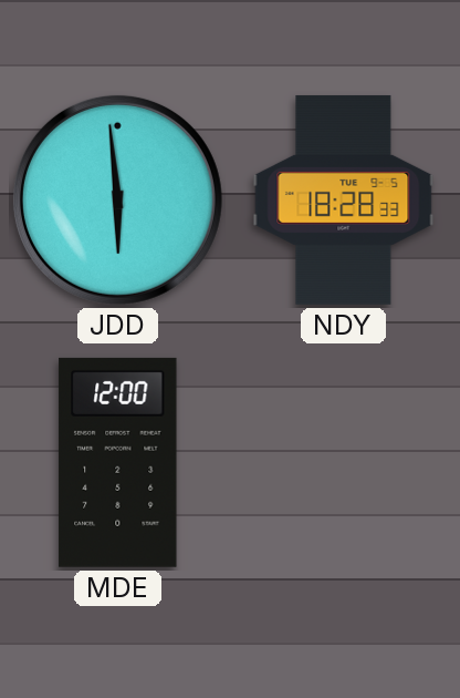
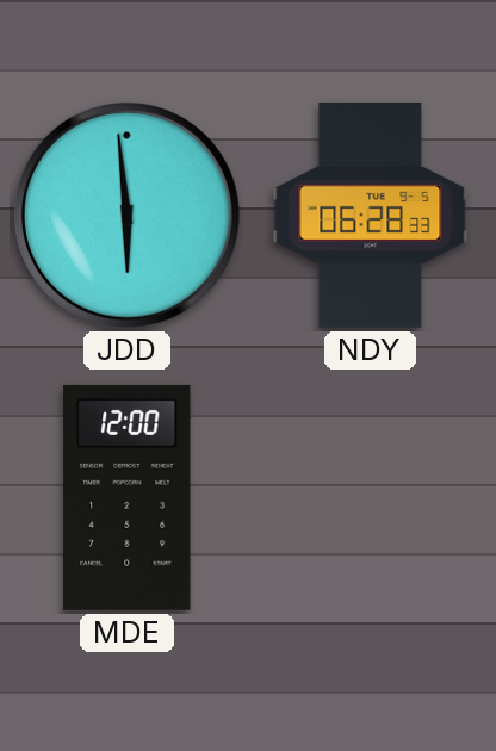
NDY: 18:28 -> 06:28 (371, 215)
